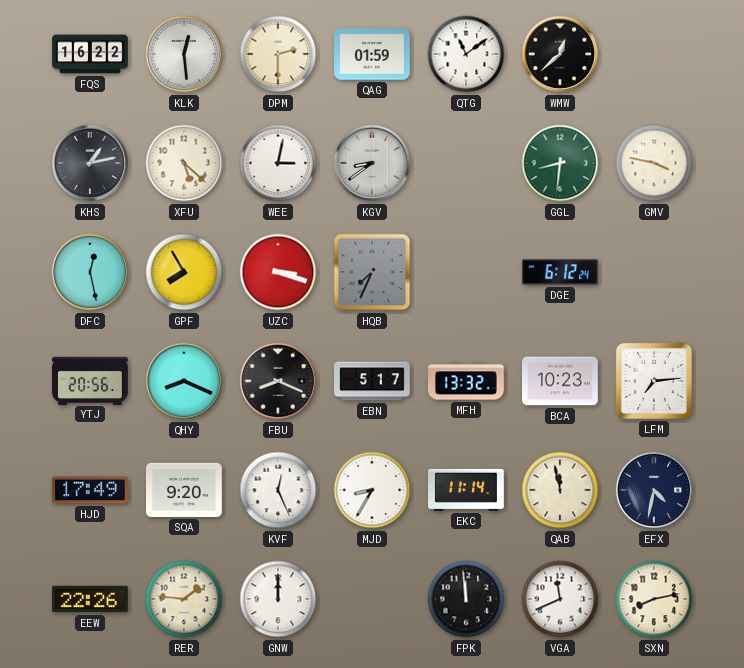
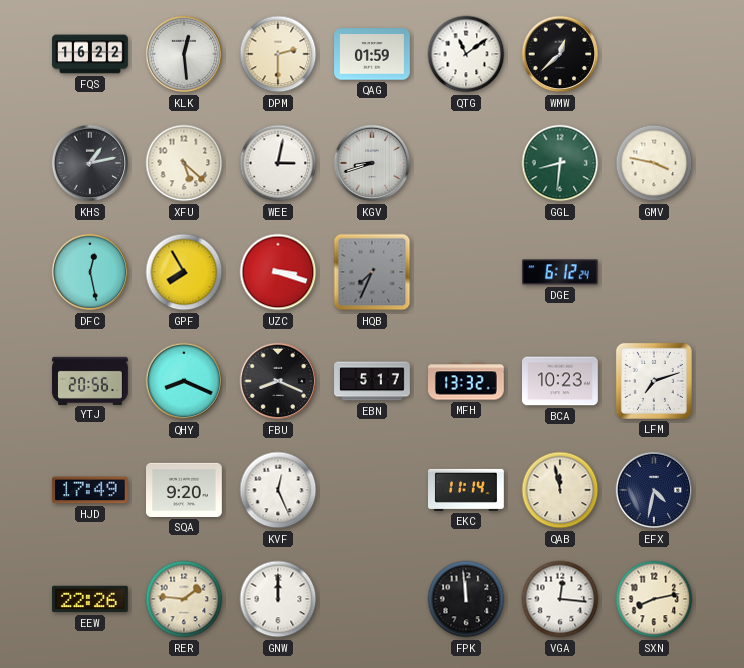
KGV: 8:39 -> 8:42 (372, 163)
LFM: 7:14 -> 7:12 (654, 381)
MJD: 8:35 -> none (372, 490)
VGA: 11:41 -> 12:16 (560, 599)
